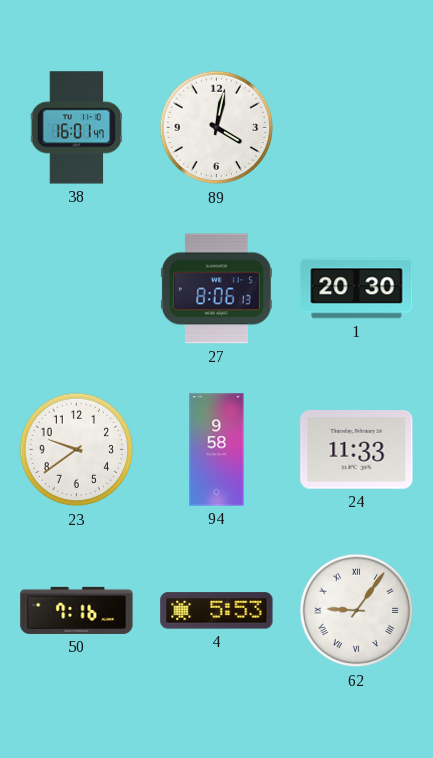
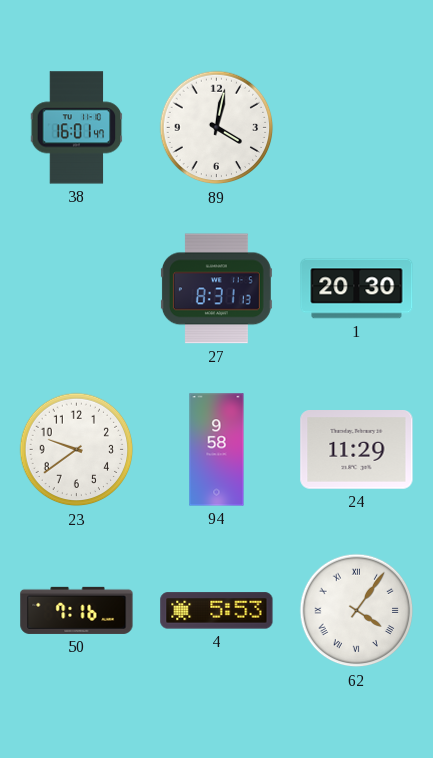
27: 8:06 -> 8:31 (216, 289)
24: 11:33 -> 11:29 (357, 450)
62: 9:06 -> 4:06 (357, 611)
